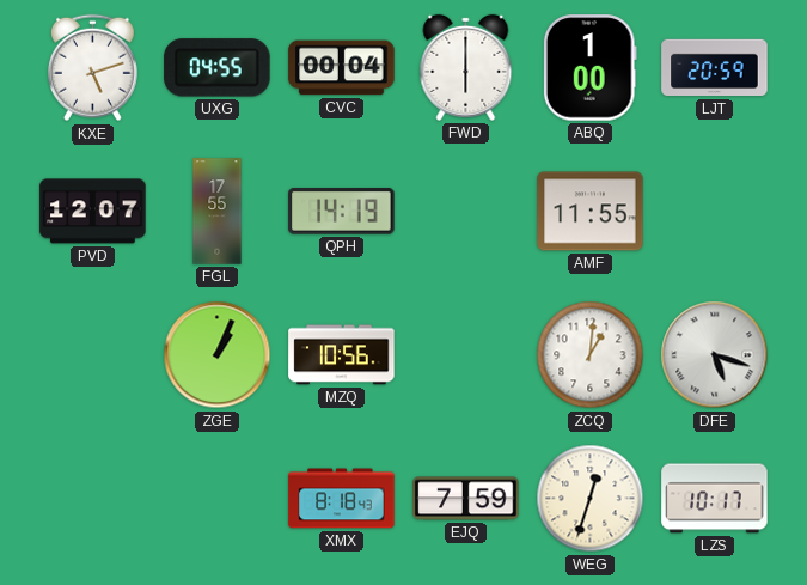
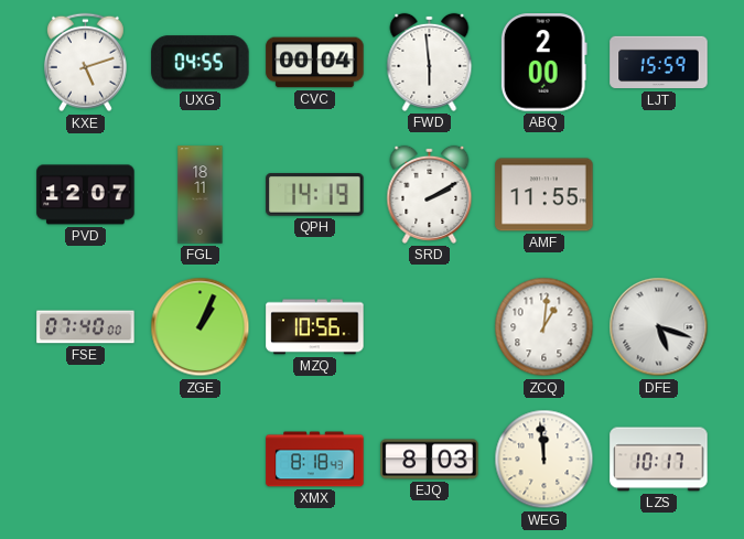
FWD: 6:00 -> 5:59 (430, 62)
ABQ: 1:00 -> 2:00 (543, 63)
LJT: 20:59 -> 15:59 (659, 63)
FGL: 17:55 -> 18:11 (201, 195)
SRD: none -> 2:10 (430, 194)
FSE: none -> 07:40 (86, 327)
EJQ: 7:59 -> 8:03 (430, 460)
WEG: 12:33 -> 11:59 (544, 460)
